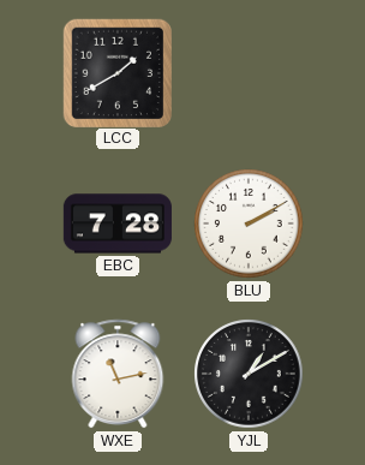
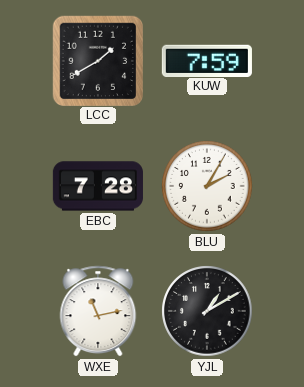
KUW: none -> 7:59 (207, 60)
BLU: 2:10 -> 2:05 (207, 186)
